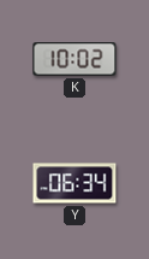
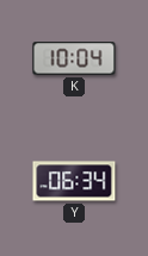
K: 10:02 -> 10:04 (74, 58)
